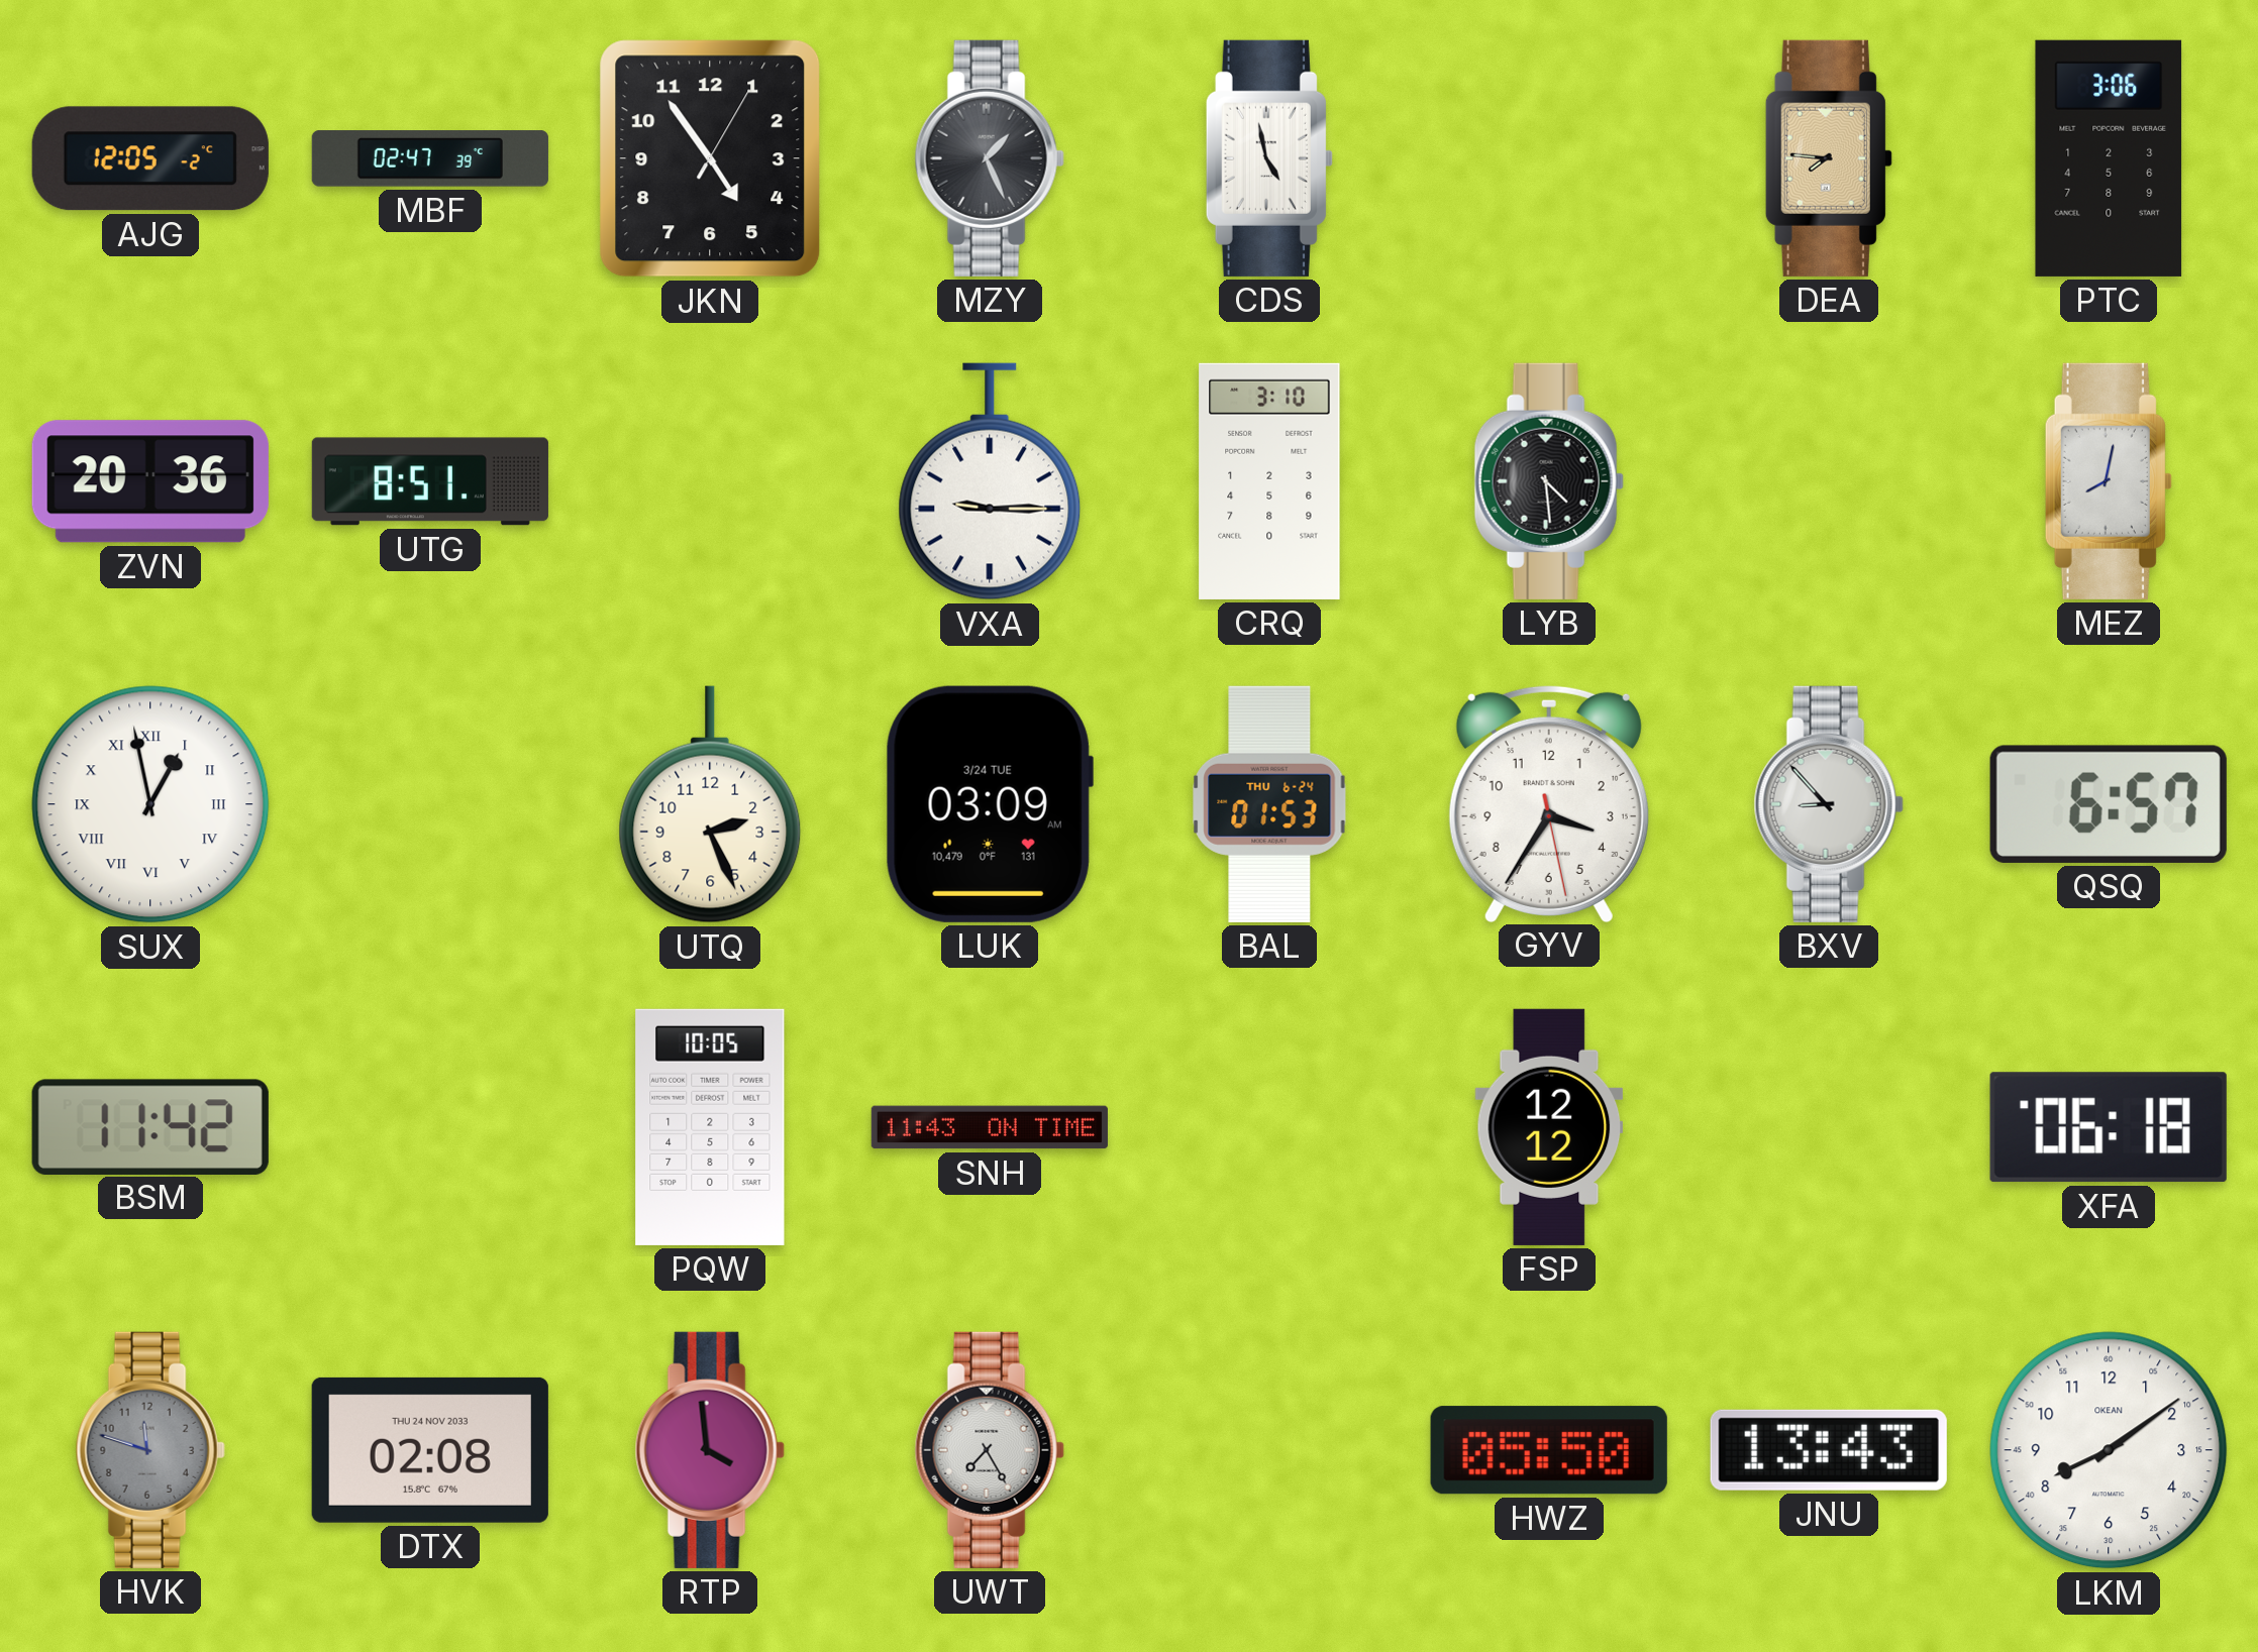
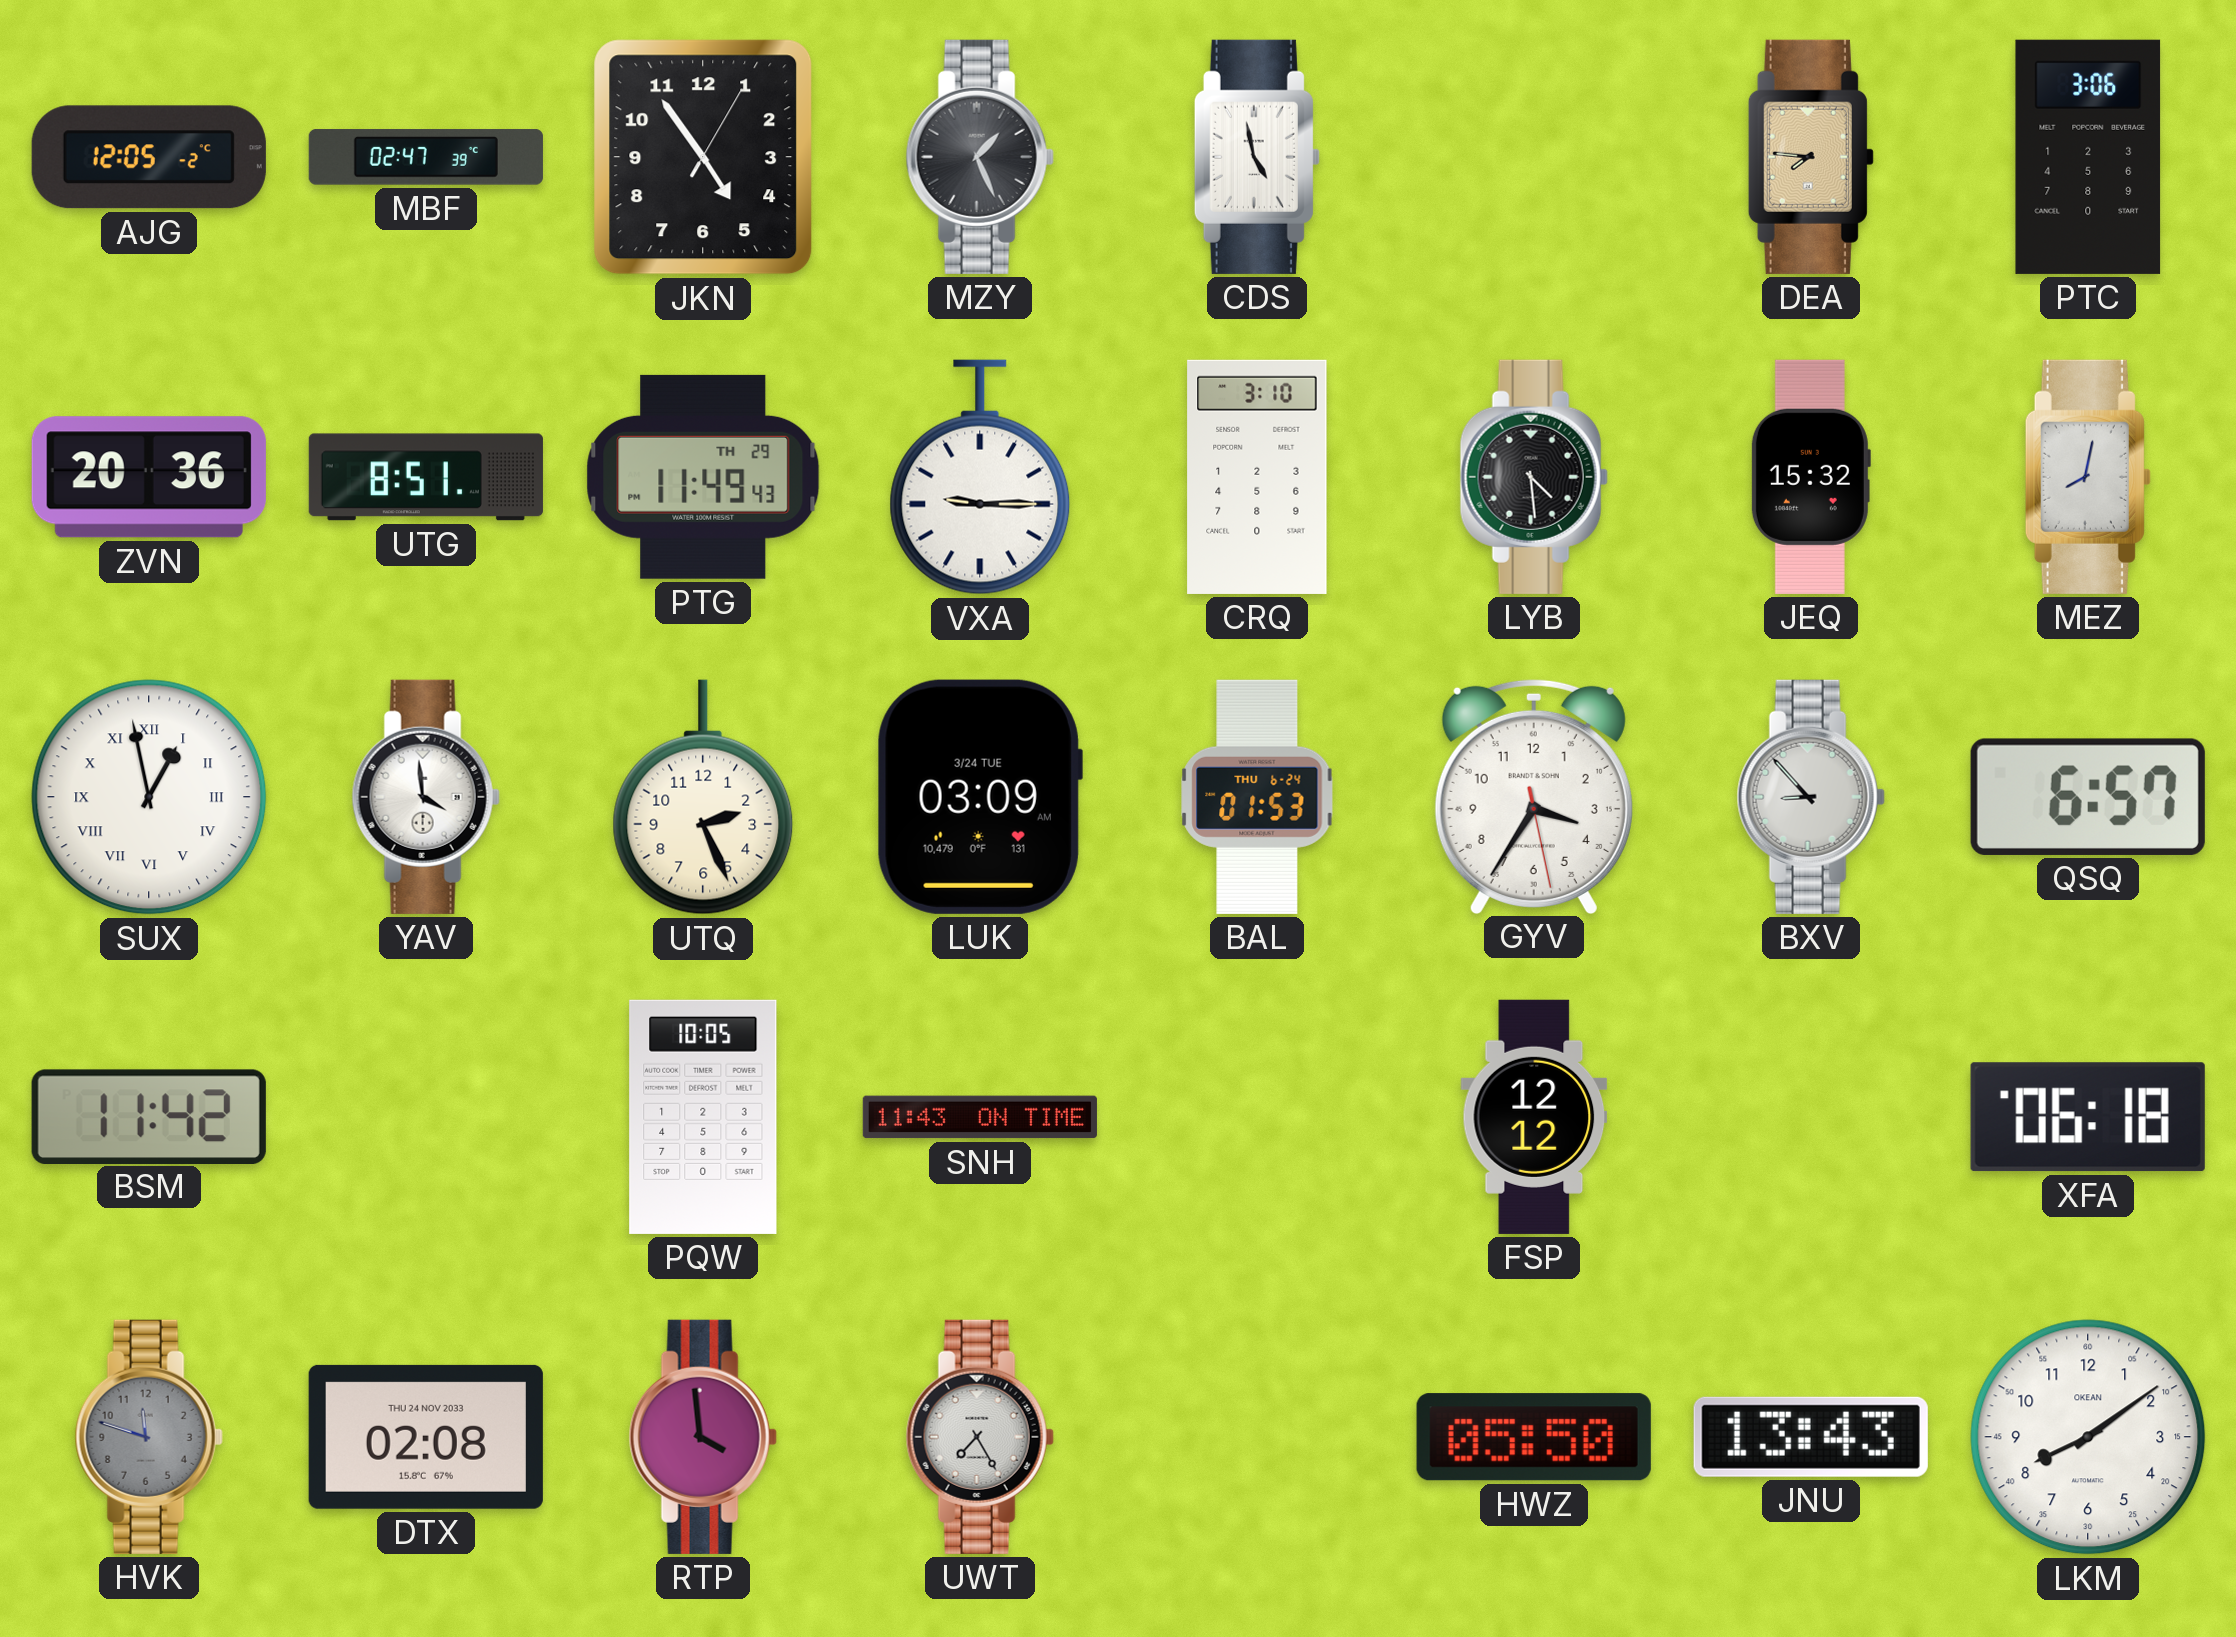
PTG: none -> 11:49 (703, 477)
JEQ: none -> 15:32 (1810, 477)
YAV: none -> 3:59 (426, 797)
